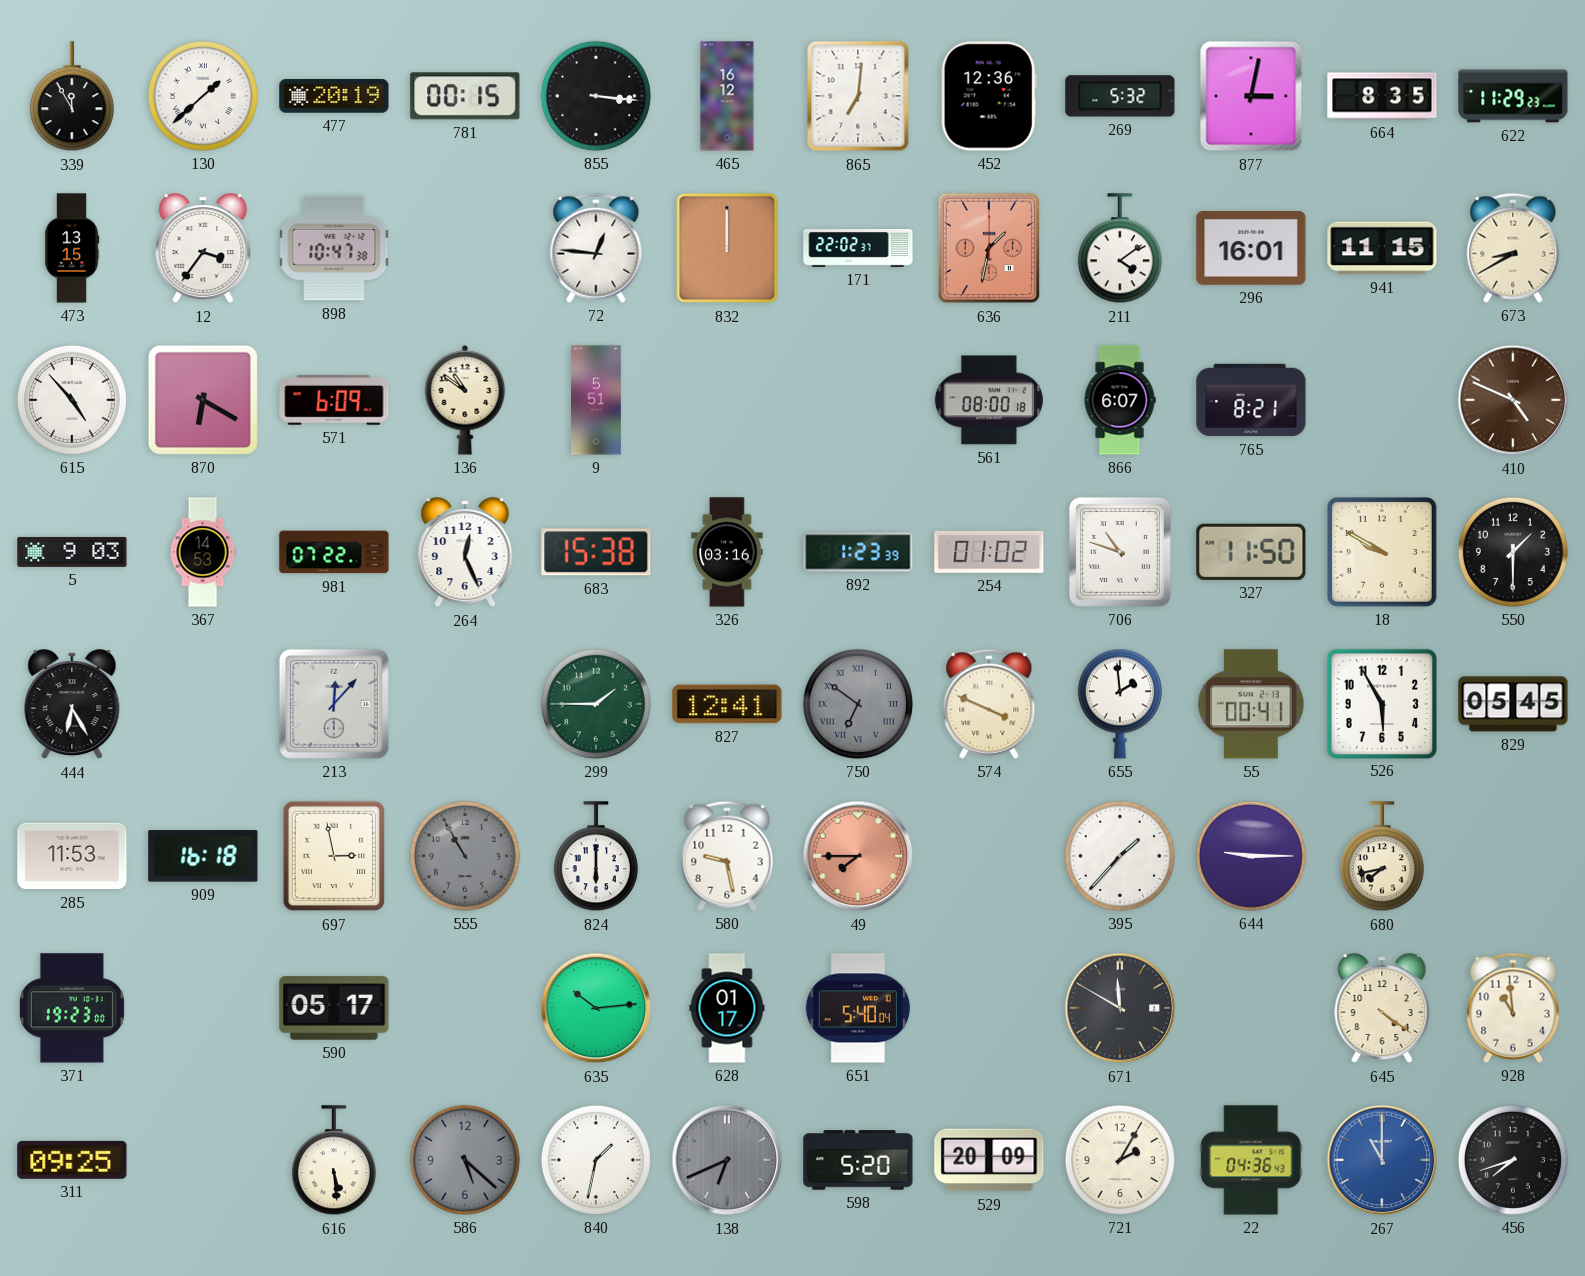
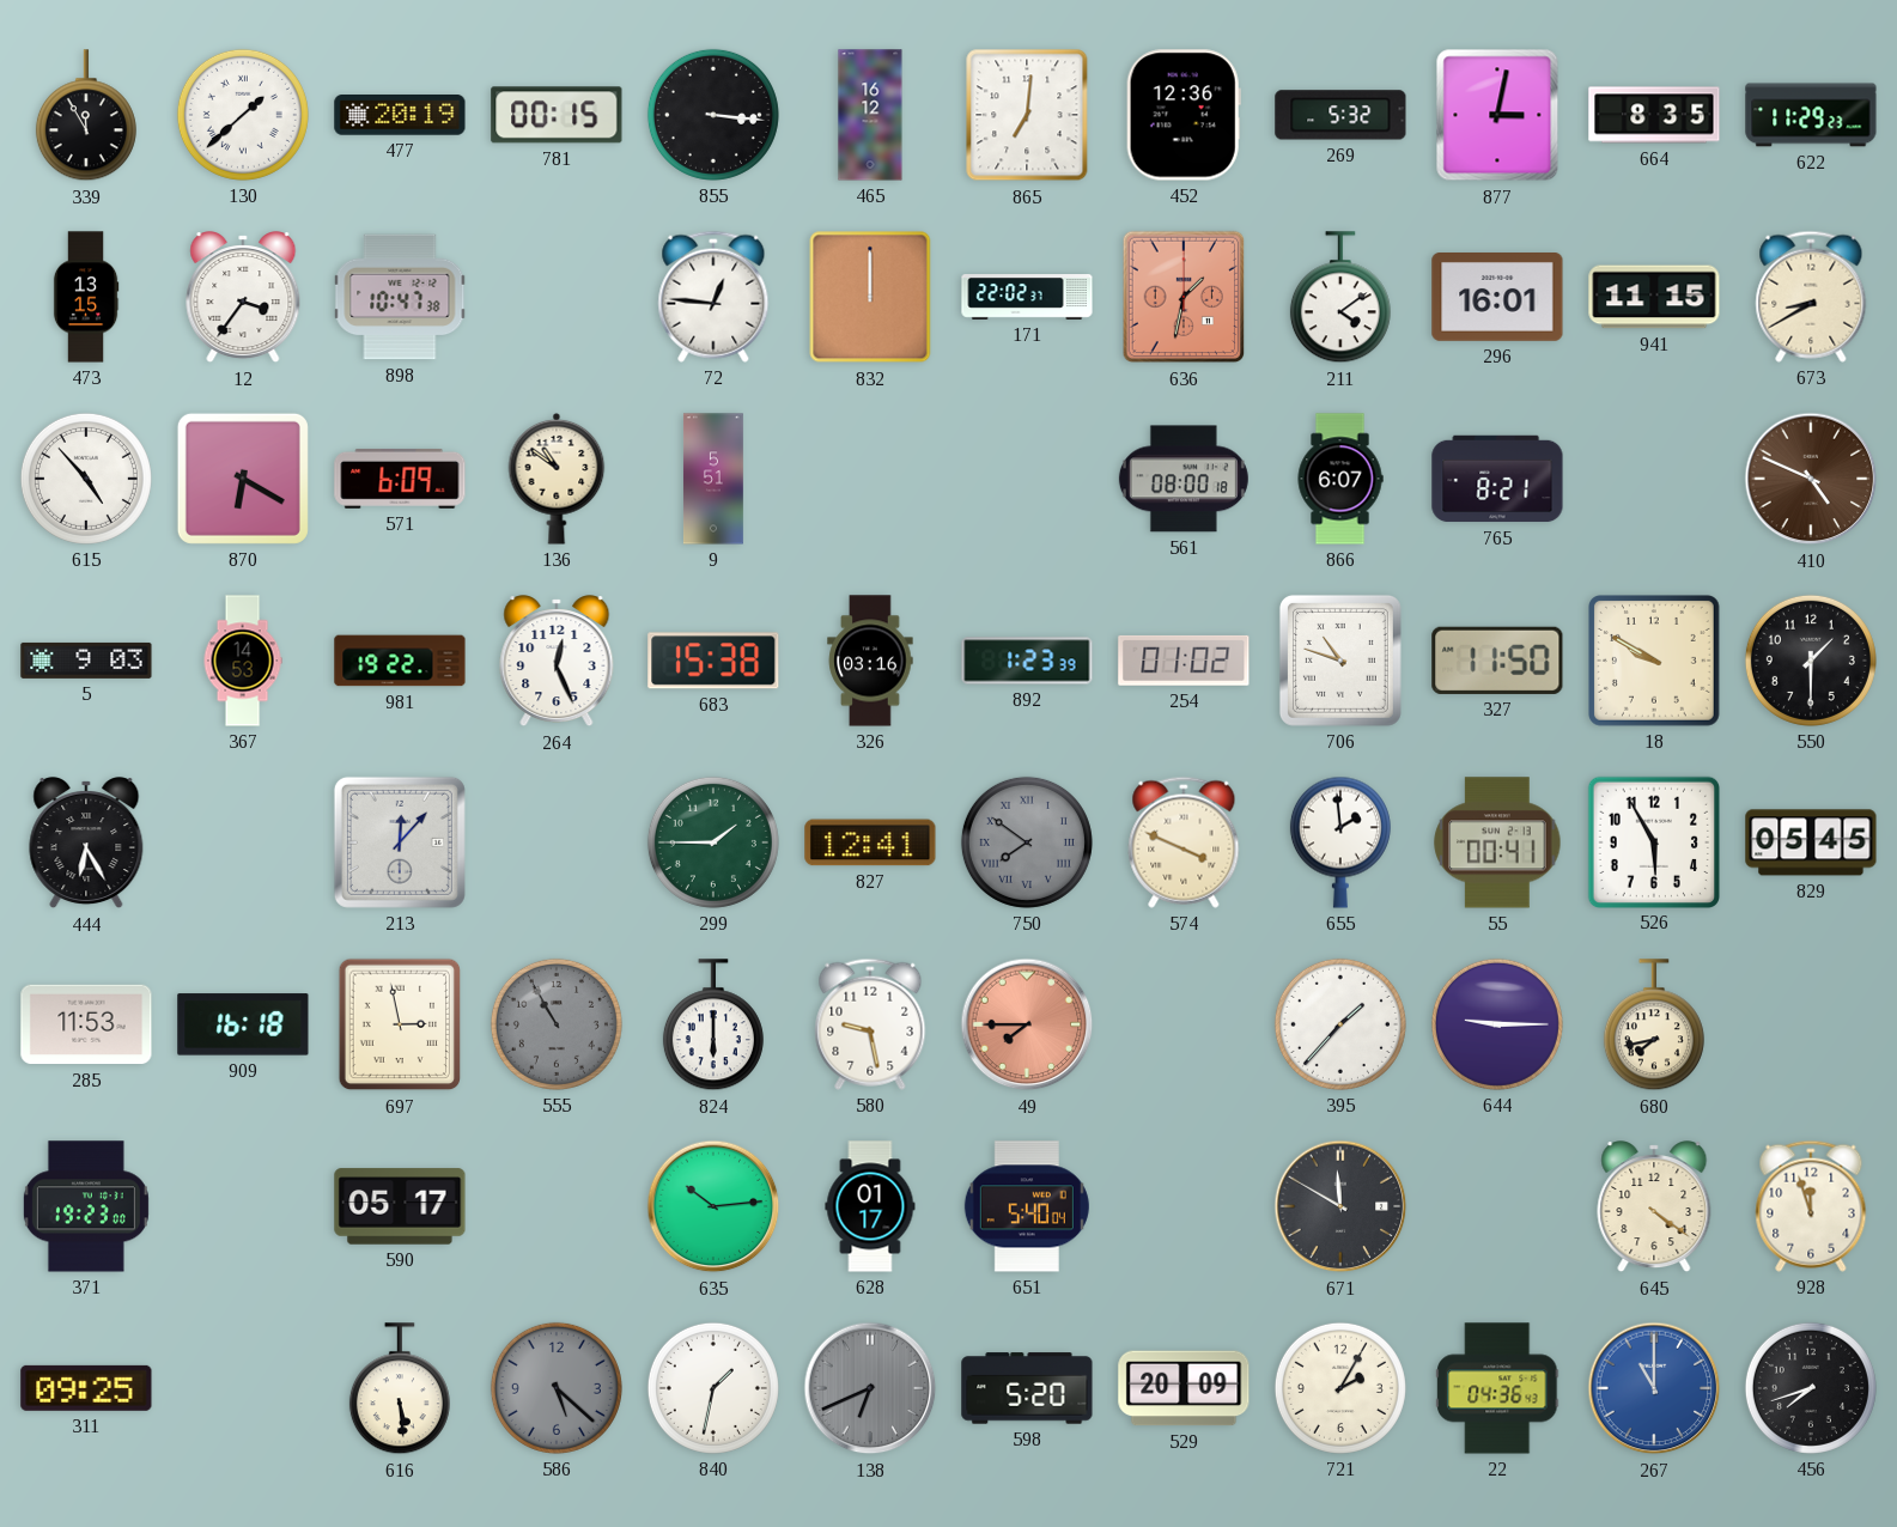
981: 07:22 -> 19:22 (400, 661)
750: 6:51 -> 7:51 (1027, 842)
928: 10:59 -> 11:57 (1811, 1206)
